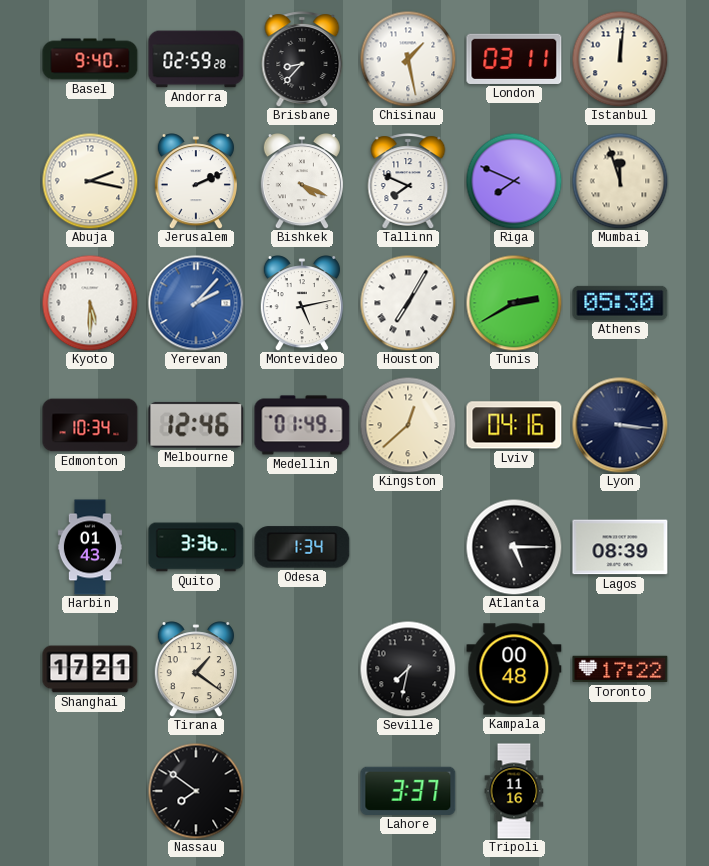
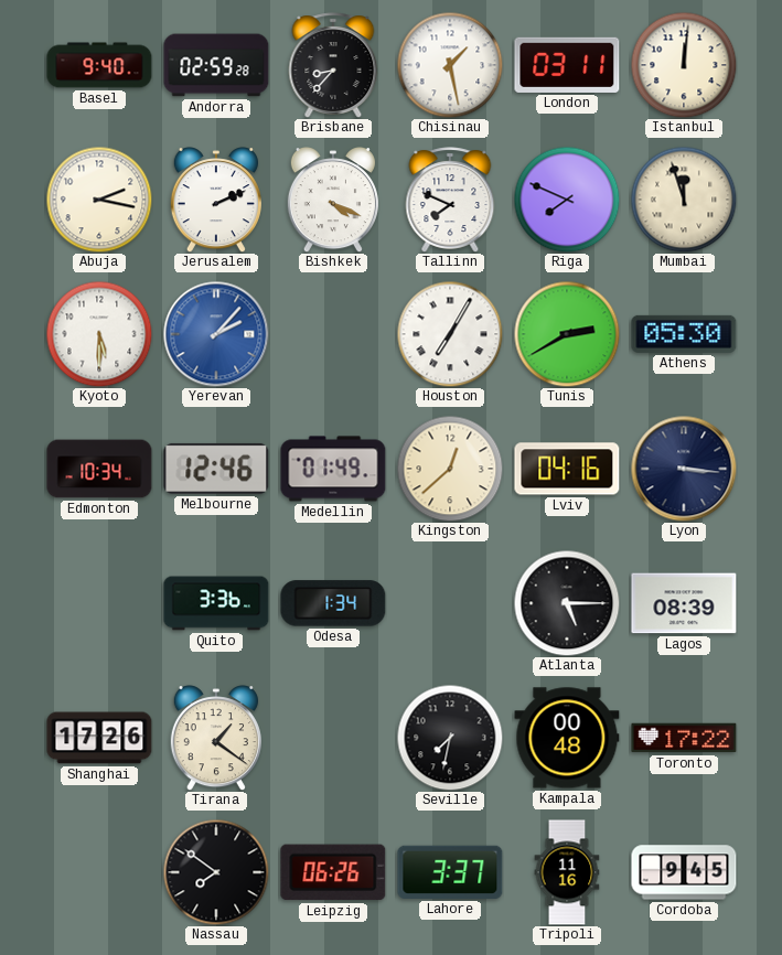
Montevideo: 5:13 -> none (302, 303)
Harbin: 01:43 -> none (90, 547)
Shanghai: 17:21 -> 17:26 (99, 738)
Leipzig: none -> 06:26 (333, 872)
Cordoba: none -> 9:45 (684, 872)
